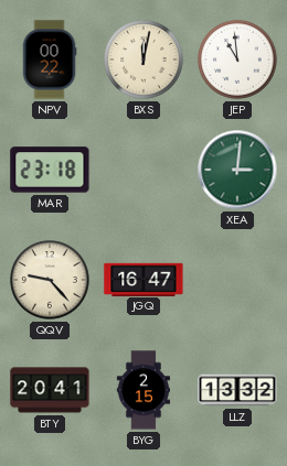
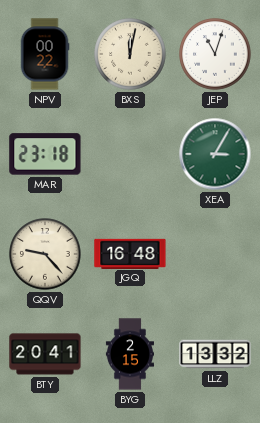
JEP: 10:59 -> 11:03 (215, 54)
XEA: 3:01 -> 3:05 (215, 154)
JGQ: 16:47 -> 16:48 (130, 253)
